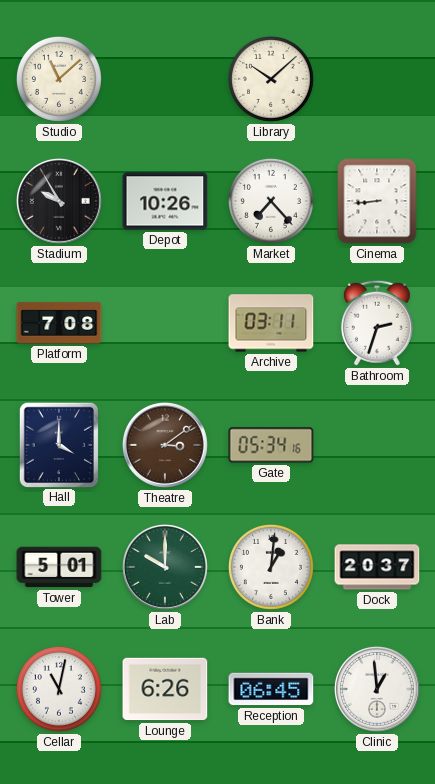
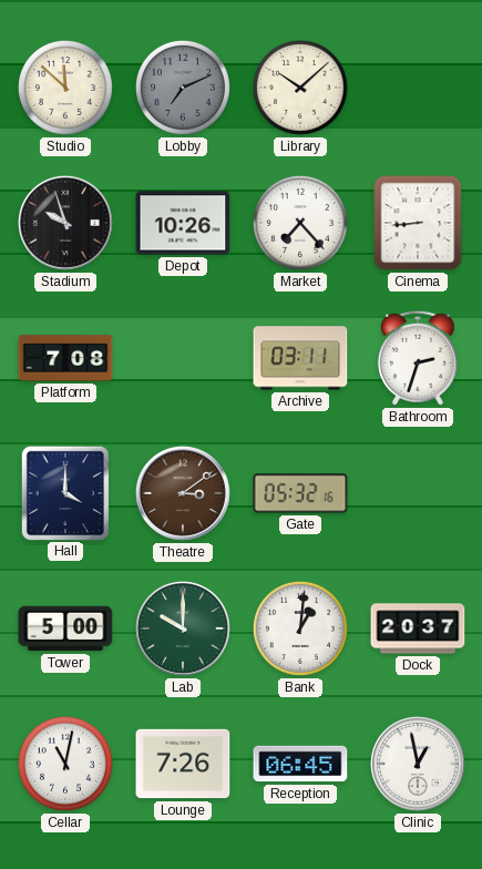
Studio: 11:08 -> 11:52 (65, 88)
Lobby: none -> 7:11 (183, 88)
Stadium: 9:55 -> 9:57 (65, 223)
Gate: 05:34 -> 05:32 (300, 493)
Tower: 5:01 -> 5:00 (65, 628)
Lounge: 6:26 -> 7:26 (183, 764)
Clinic: 12:59 -> 12:58 (418, 764)
